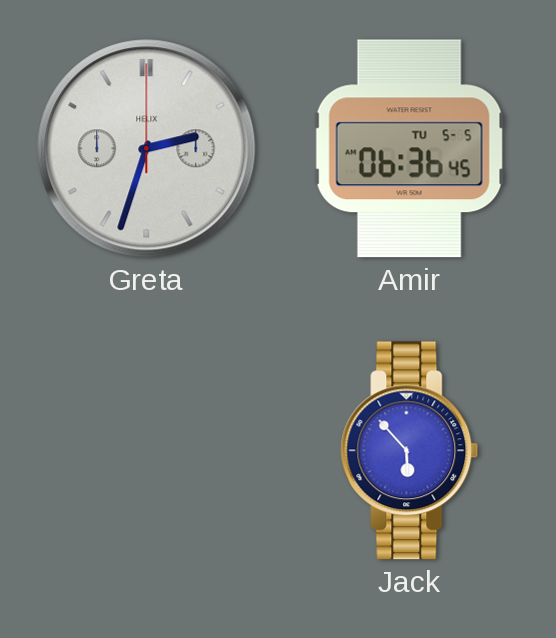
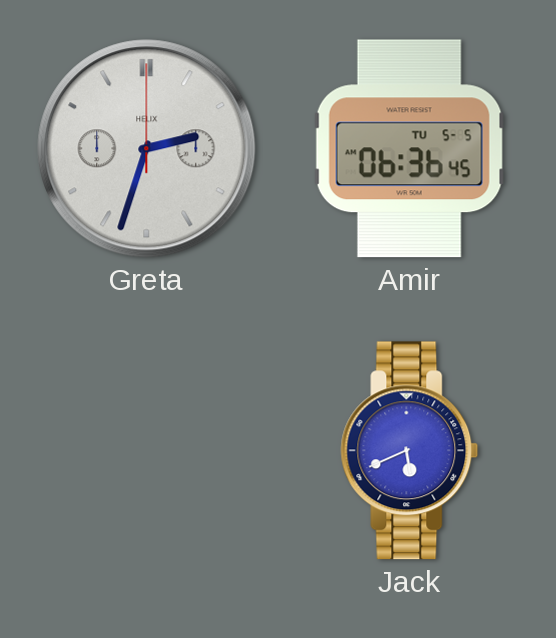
Jack: 5:53 -> 5:41 (410, 451)
